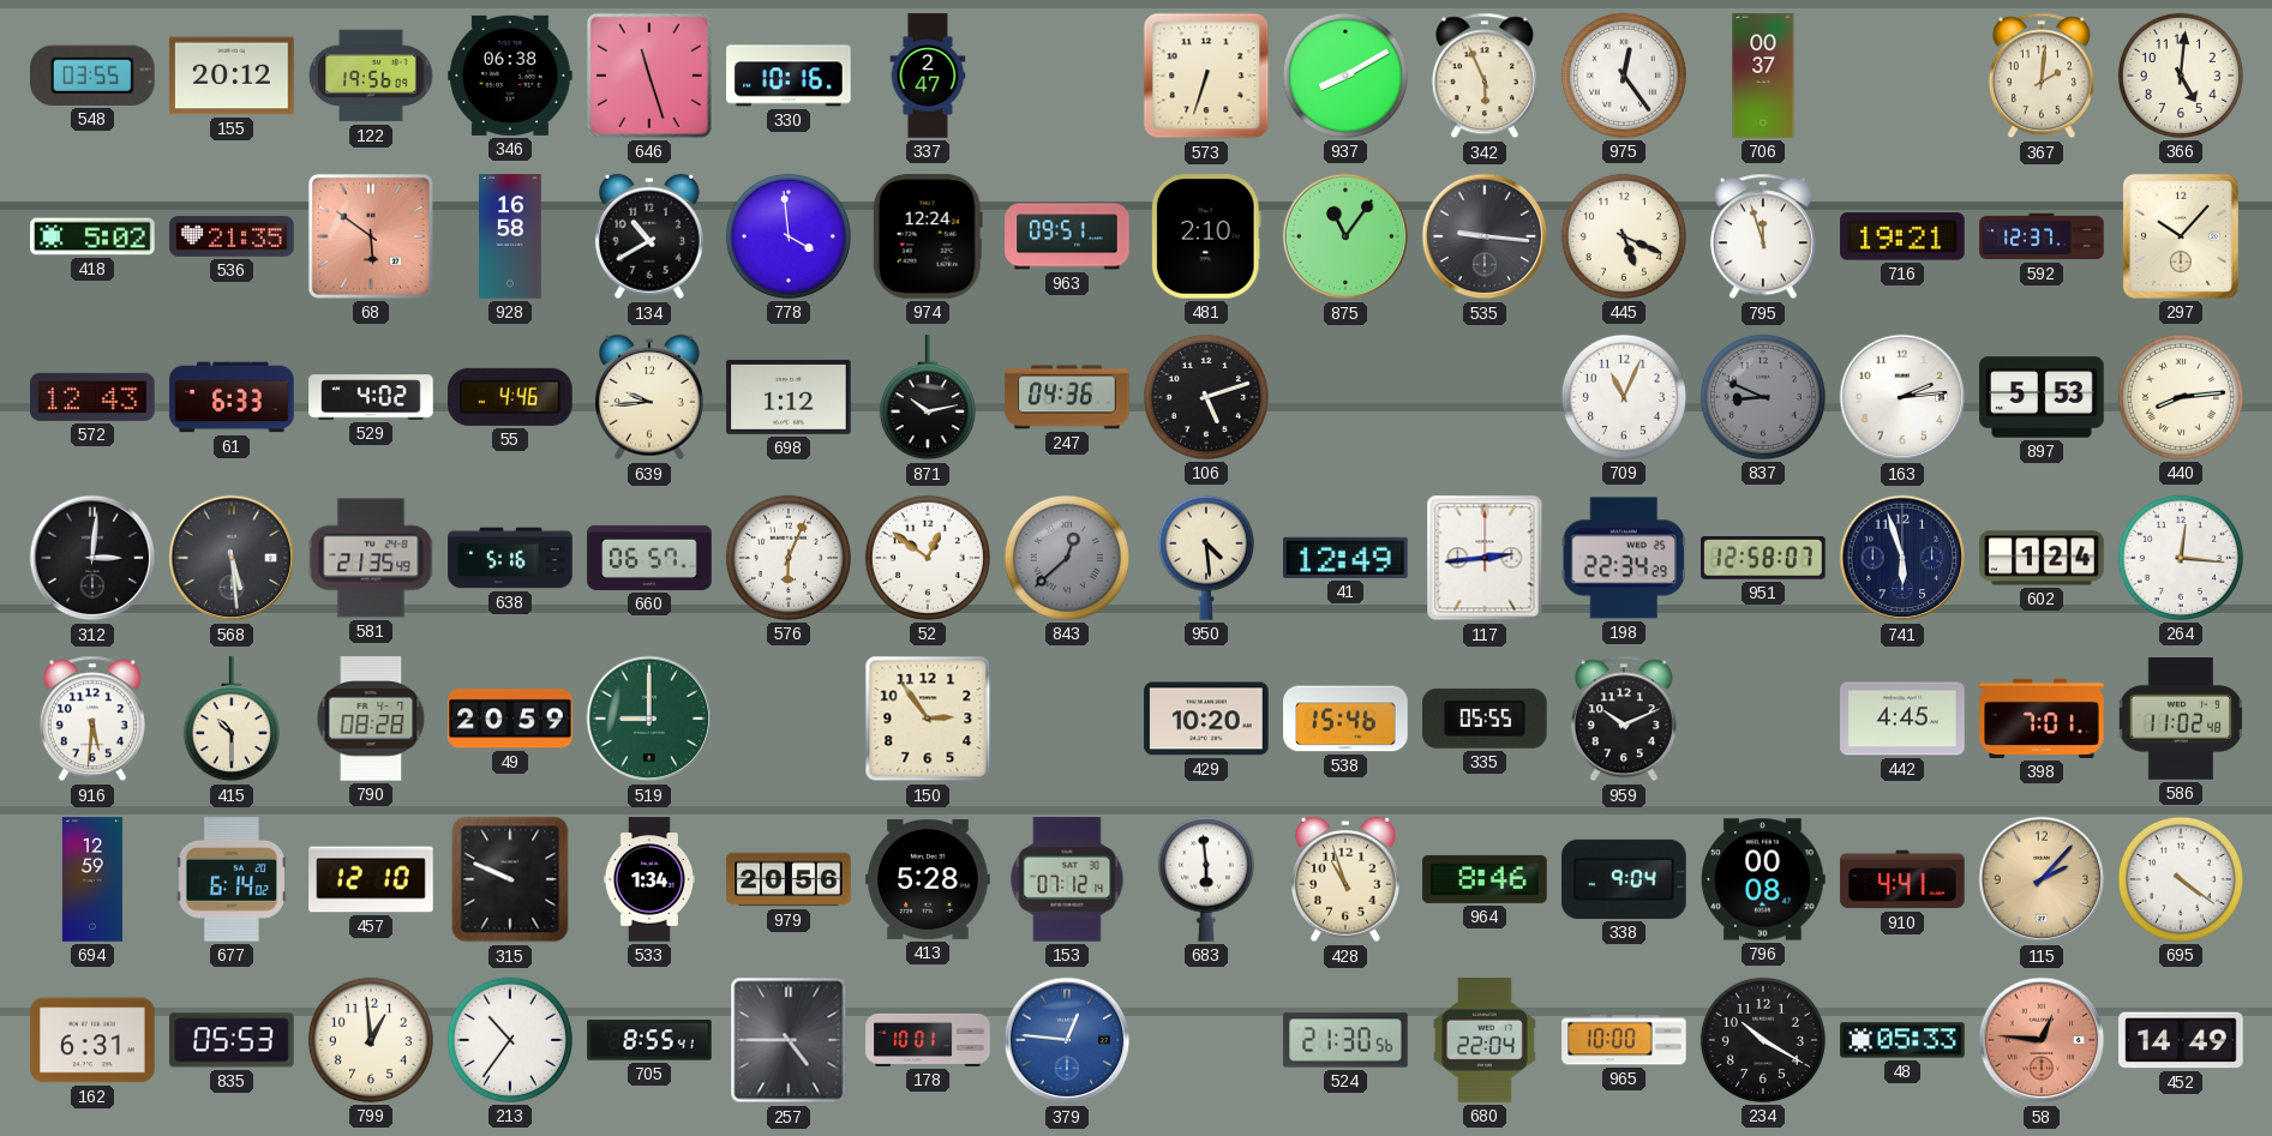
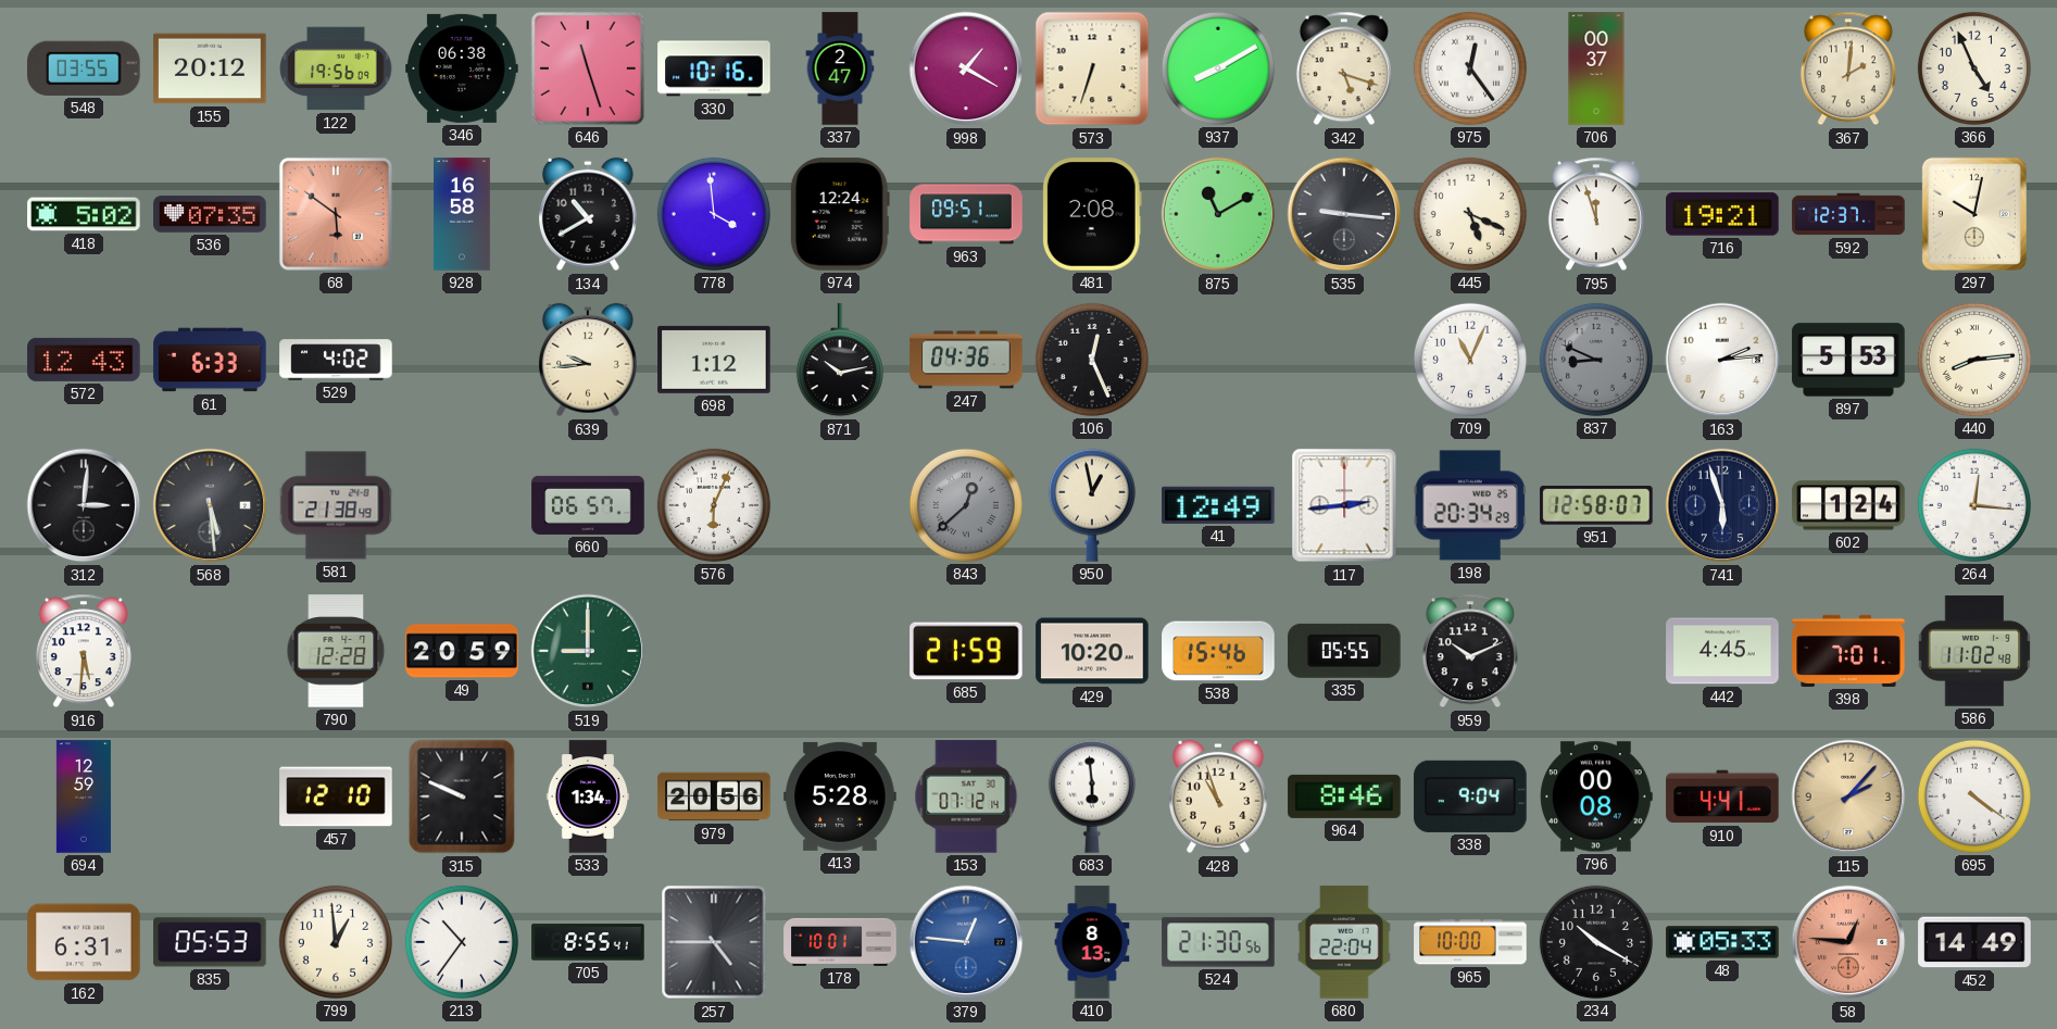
998: none -> 1:20 (966, 68)
342: 5:56 -> 5:18 (1344, 68)
366: 5:01 -> 4:56 (1974, 68)
536: 21:35 -> 07:35 (210, 214)
481: 2:10 -> 2:08 (1092, 214)
875: 11:06 -> 11:10 (1218, 214)
297: 10:07 -> 10:02 (1974, 214)
55: 4:46 -> none (510, 397)
106: 5:12 -> 12:26 (1092, 360)
581: 21:35 -> 21:38 (336, 505)
638: 5:16 -> none (510, 558)
52: 12:51 -> none (928, 558)
950: 4:29 -> 12:58 (1092, 505)
198: 22:34 -> 20:34 (1470, 505)
415: 10:30 -> none (232, 720)
790: 08:28 -> 12:28 (336, 651)
150: 2:54 -> none (928, 719)
685: none -> 21:59 (966, 651)
677: 6:14 -> none (232, 879)
410: none -> 8:13 (1092, 942)
